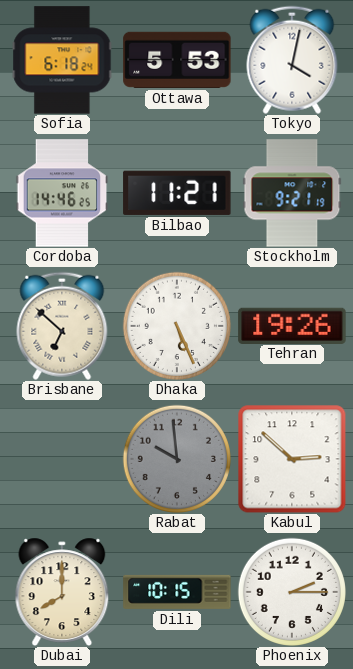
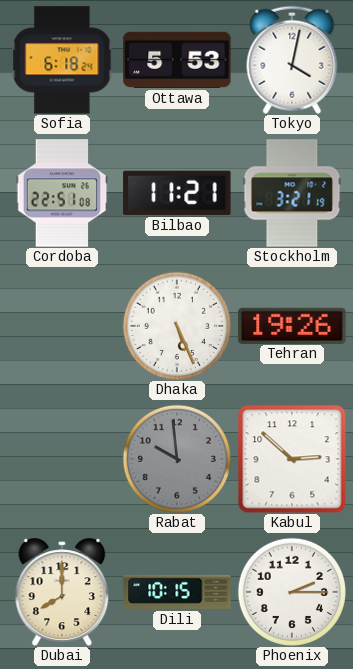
Cordoba: 14:46 -> 22:51 (62, 193)
Stockholm: 9:21 -> 3:21 (292, 193)
Brisbane: 6:52 -> none (62, 326)
